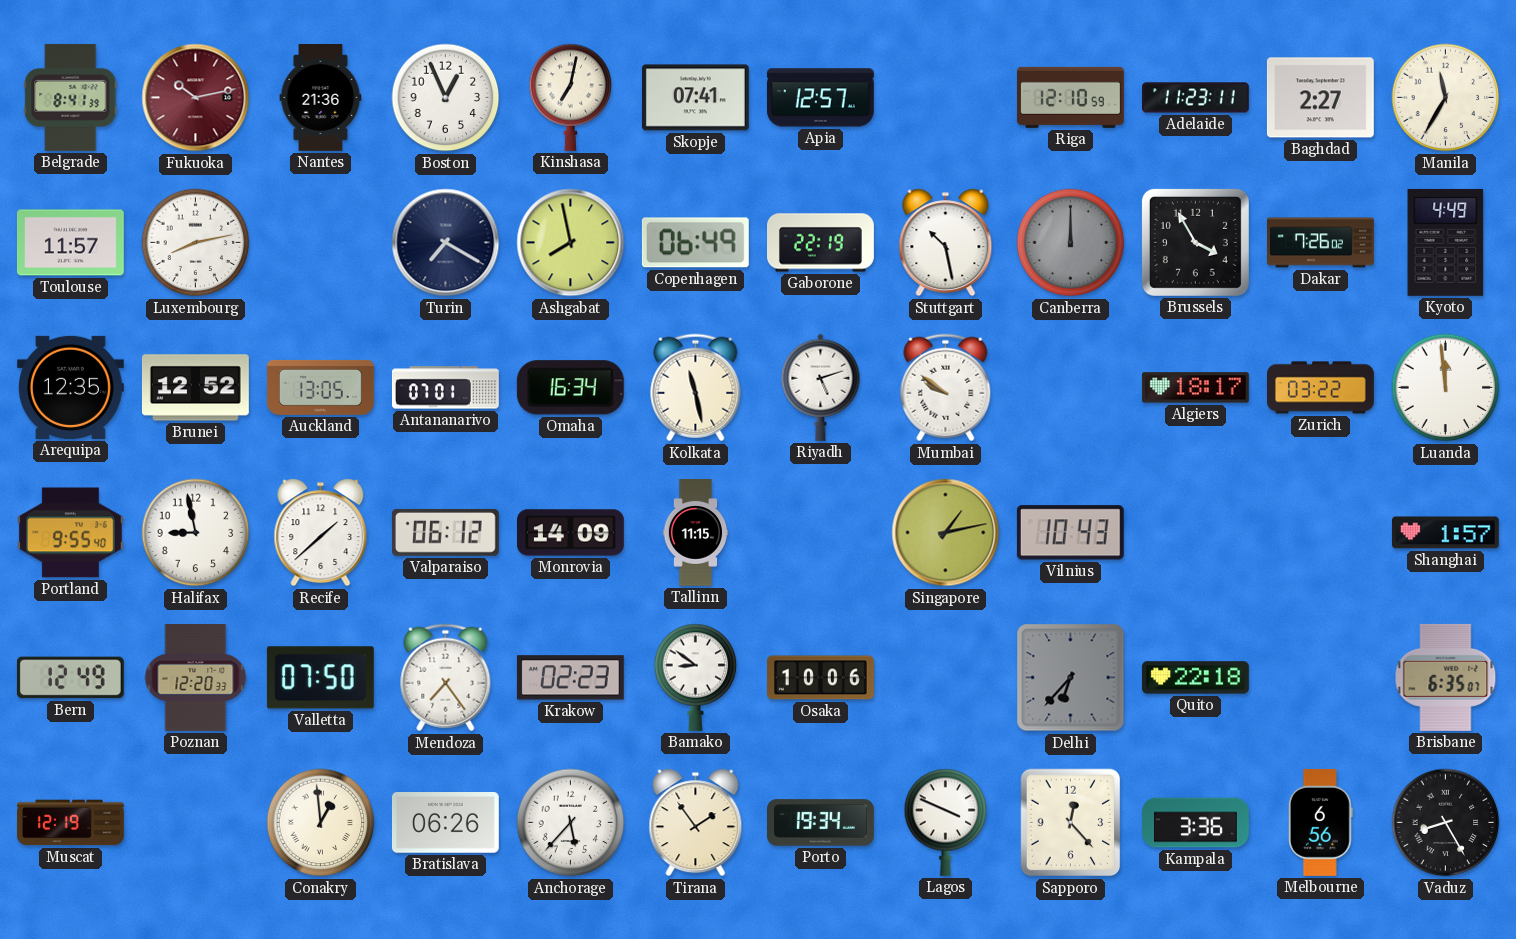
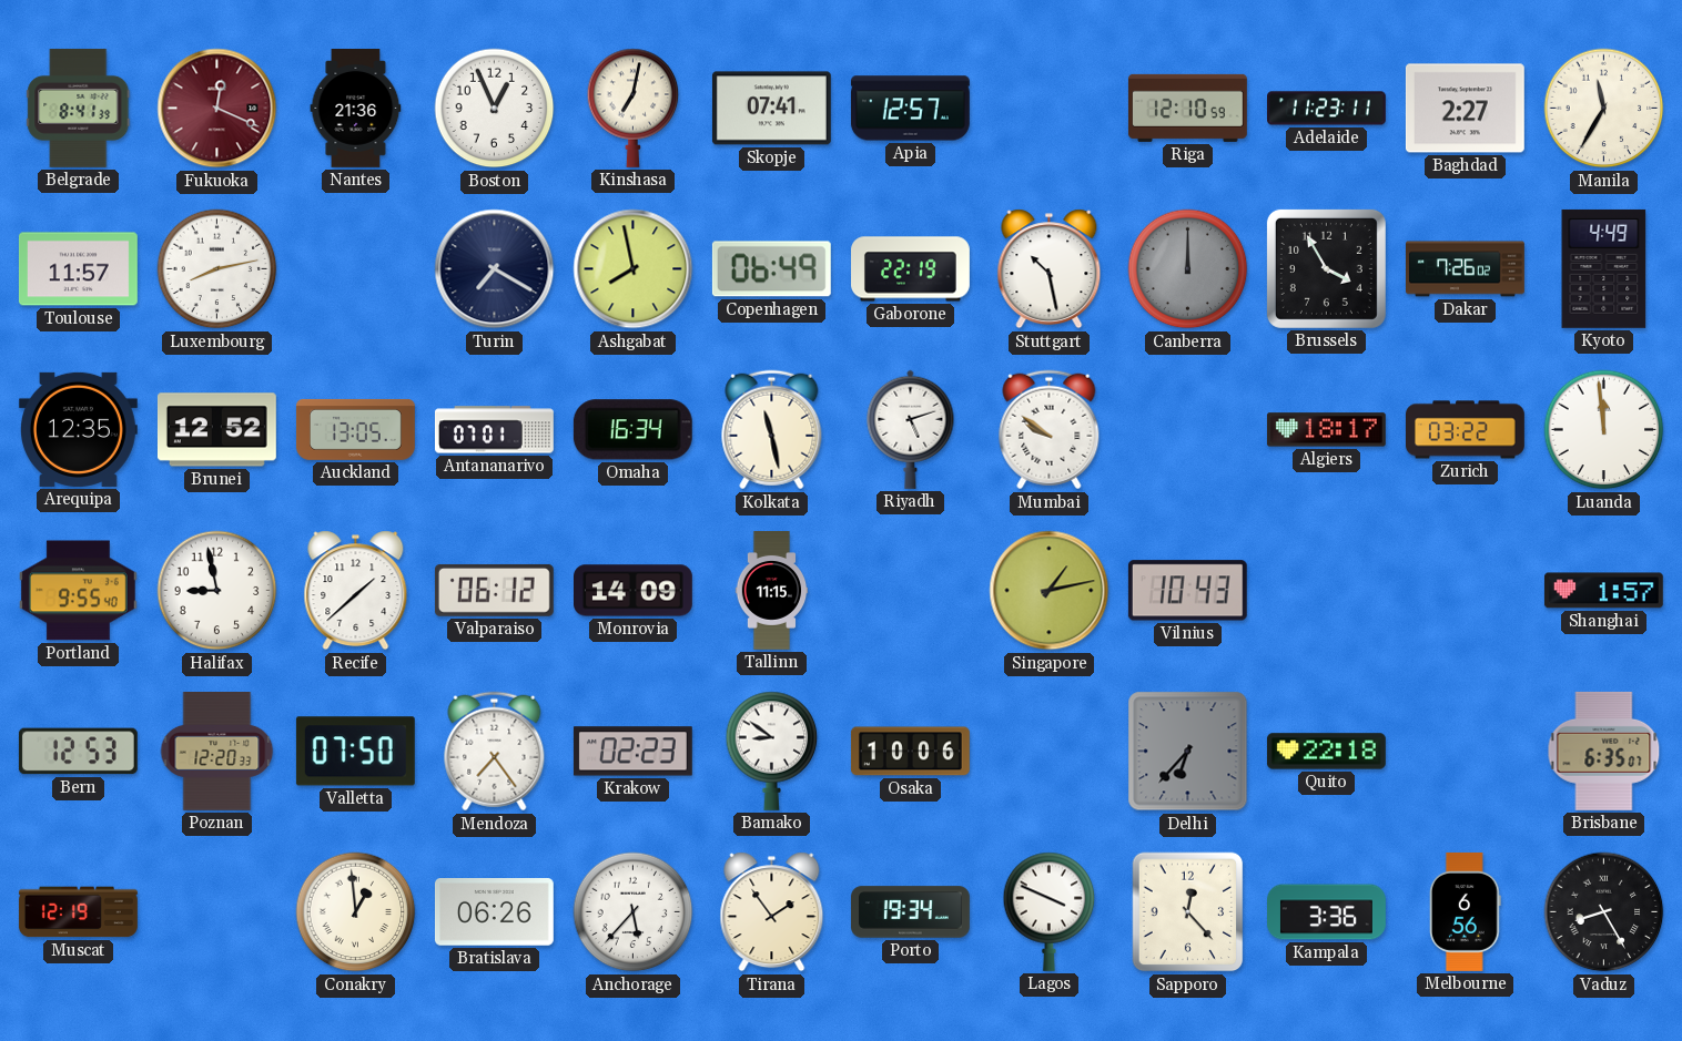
Fukuoka: 10:13 -> 12:19 (217, 109)
Bern: 12:49 -> 12:53 (78, 752)
